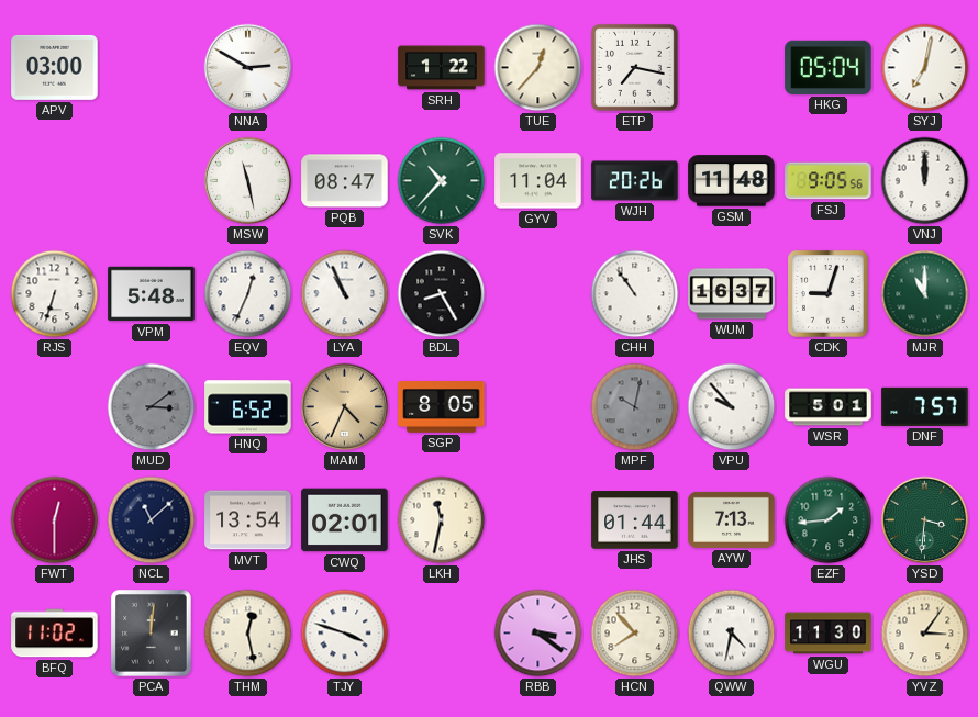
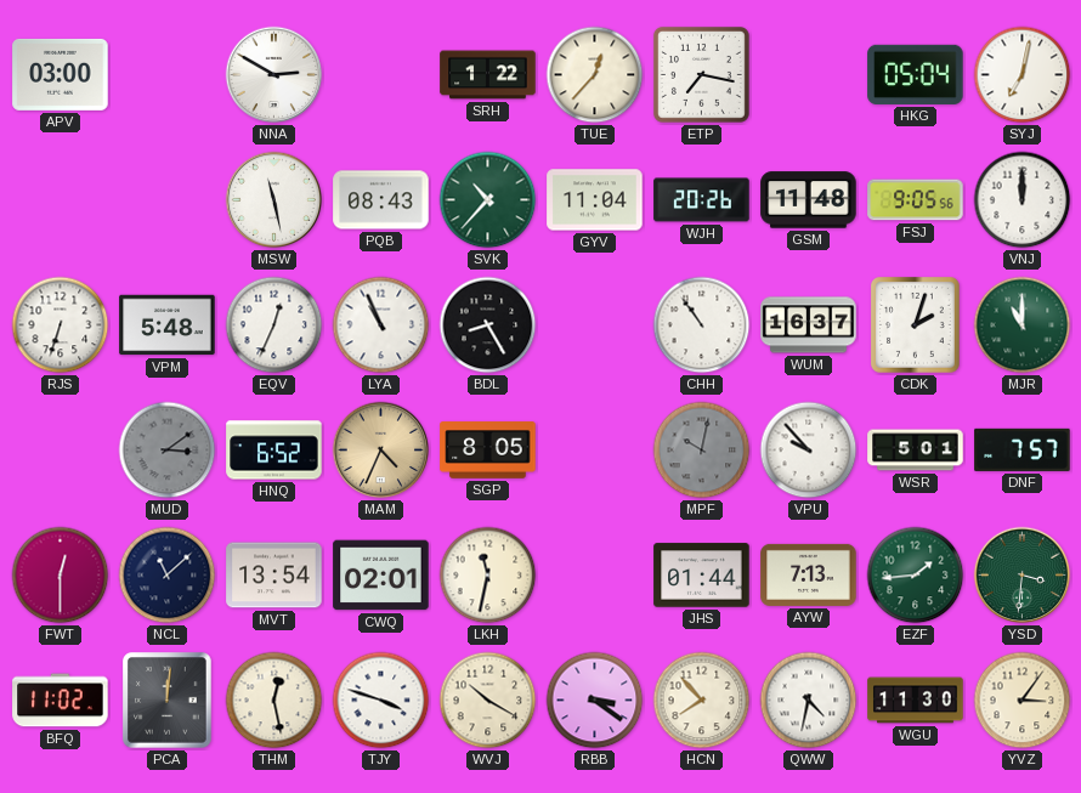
PQB: 08:47 -> 08:43 (381, 200)
CDK: 9:03 -> 2:03 (916, 325)
WVJ: none -> 10:20 (488, 701)
